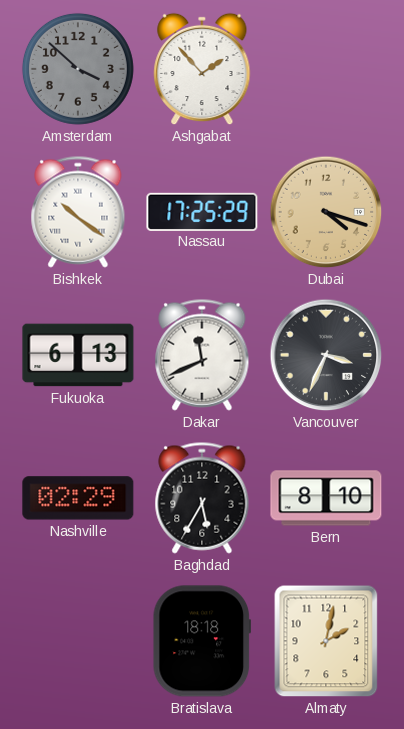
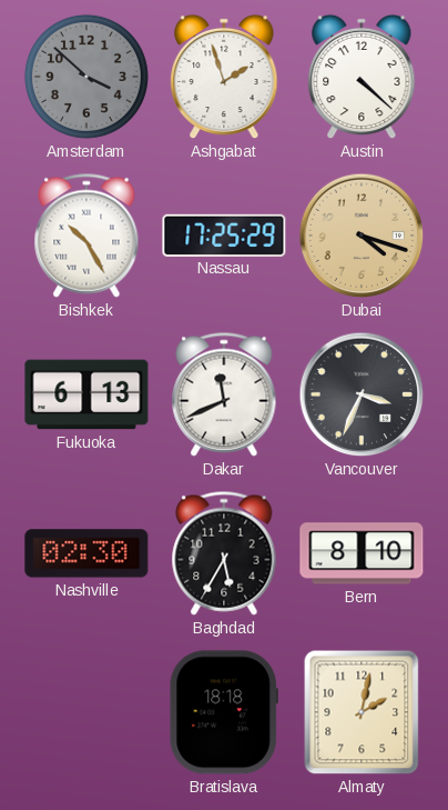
Ashgabat: 1:53 -> 1:57 (224, 77)
Austin: none -> 4:22 (362, 77)
Bishkek: 10:21 -> 10:25 (86, 236)
Nashville: 02:29 -> 02:30 (86, 553)
